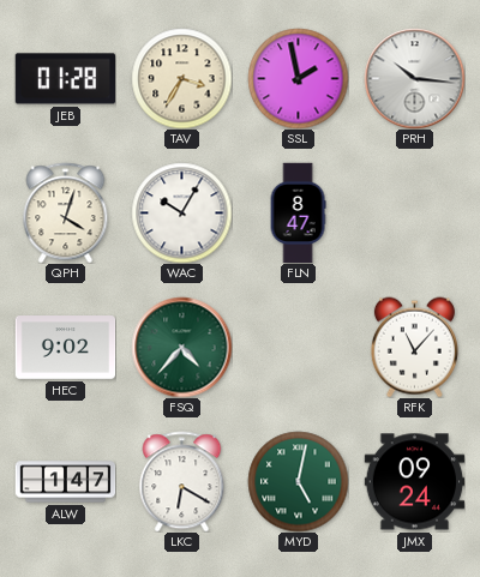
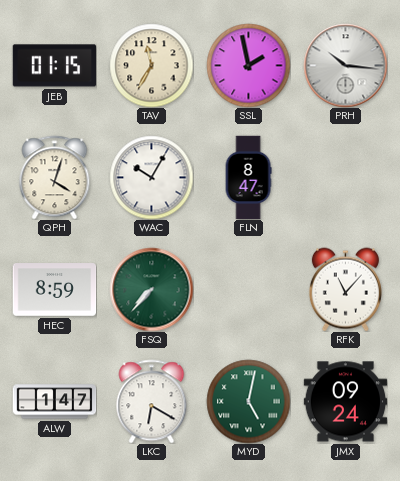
JEB: 01:28 -> 01:15 (54, 66)
TAV: 3:35 -> 11:35 (151, 65)
HEC: 9:02 -> 8:59 (54, 290)
FSQ: 4:37 -> 7:37 (151, 289)
